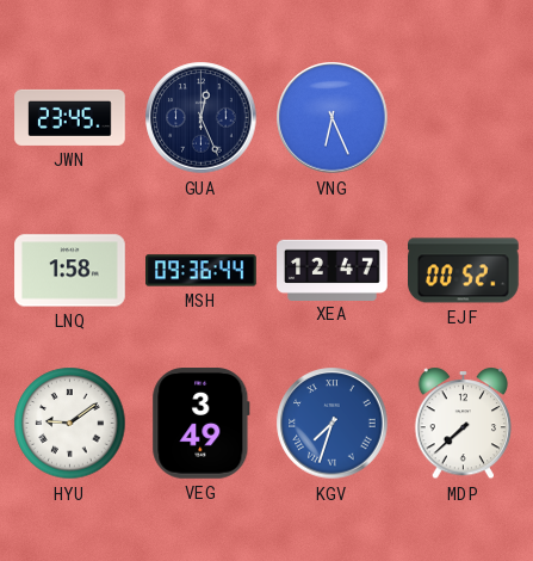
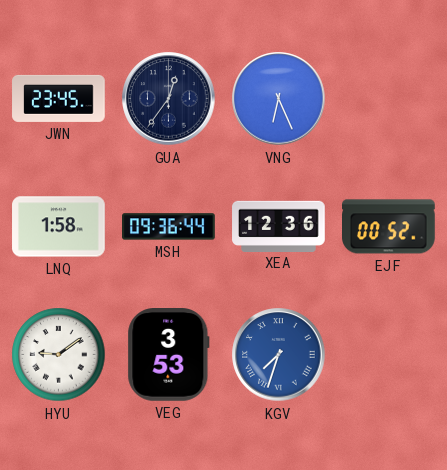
GUA: 12:26 -> 12:36 (169, 99)
XEA: 12:47 -> 12:36 (279, 226)
VEG: 3:49 -> 3:53 (169, 355)
MDP: 7:38 -> none (464, 424)
